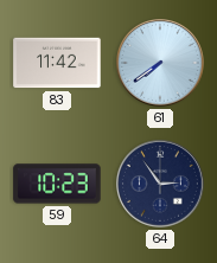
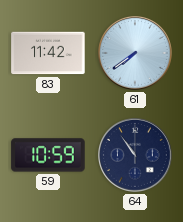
59: 10:23 -> 10:59 (48, 155)
64: 2:54 -> 10:54 (136, 156)
